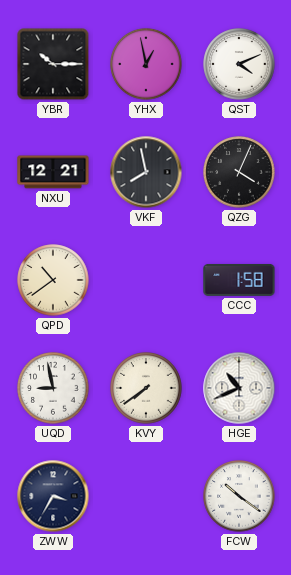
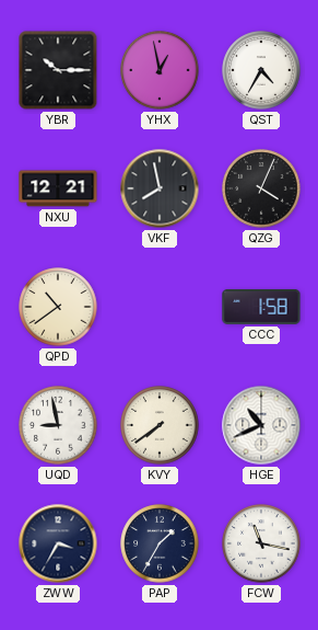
QST: 4:11 -> 4:35 (261, 70)
PAP: none -> 1:35 (160, 543)
FCW: 10:21 -> 11:17 (261, 543)
